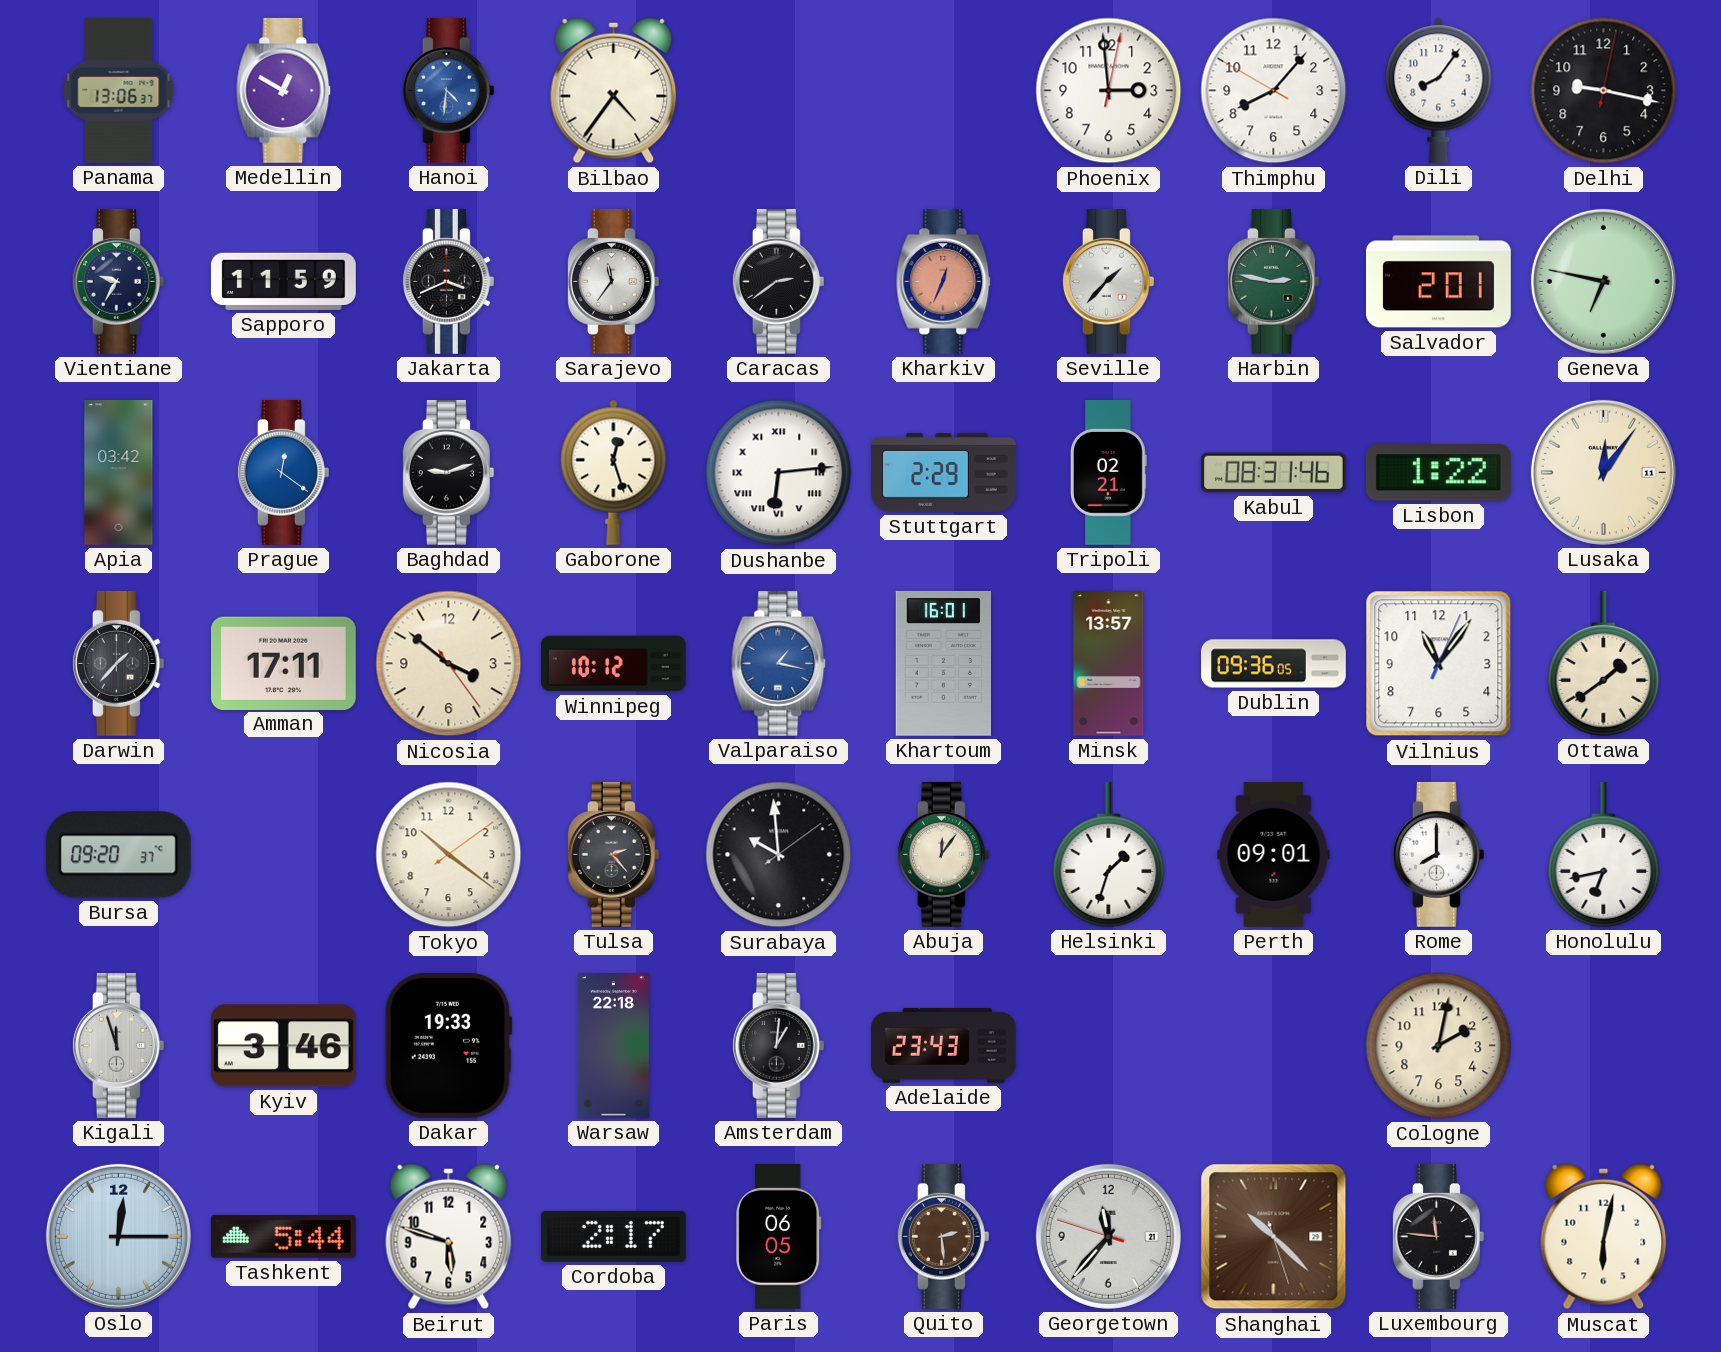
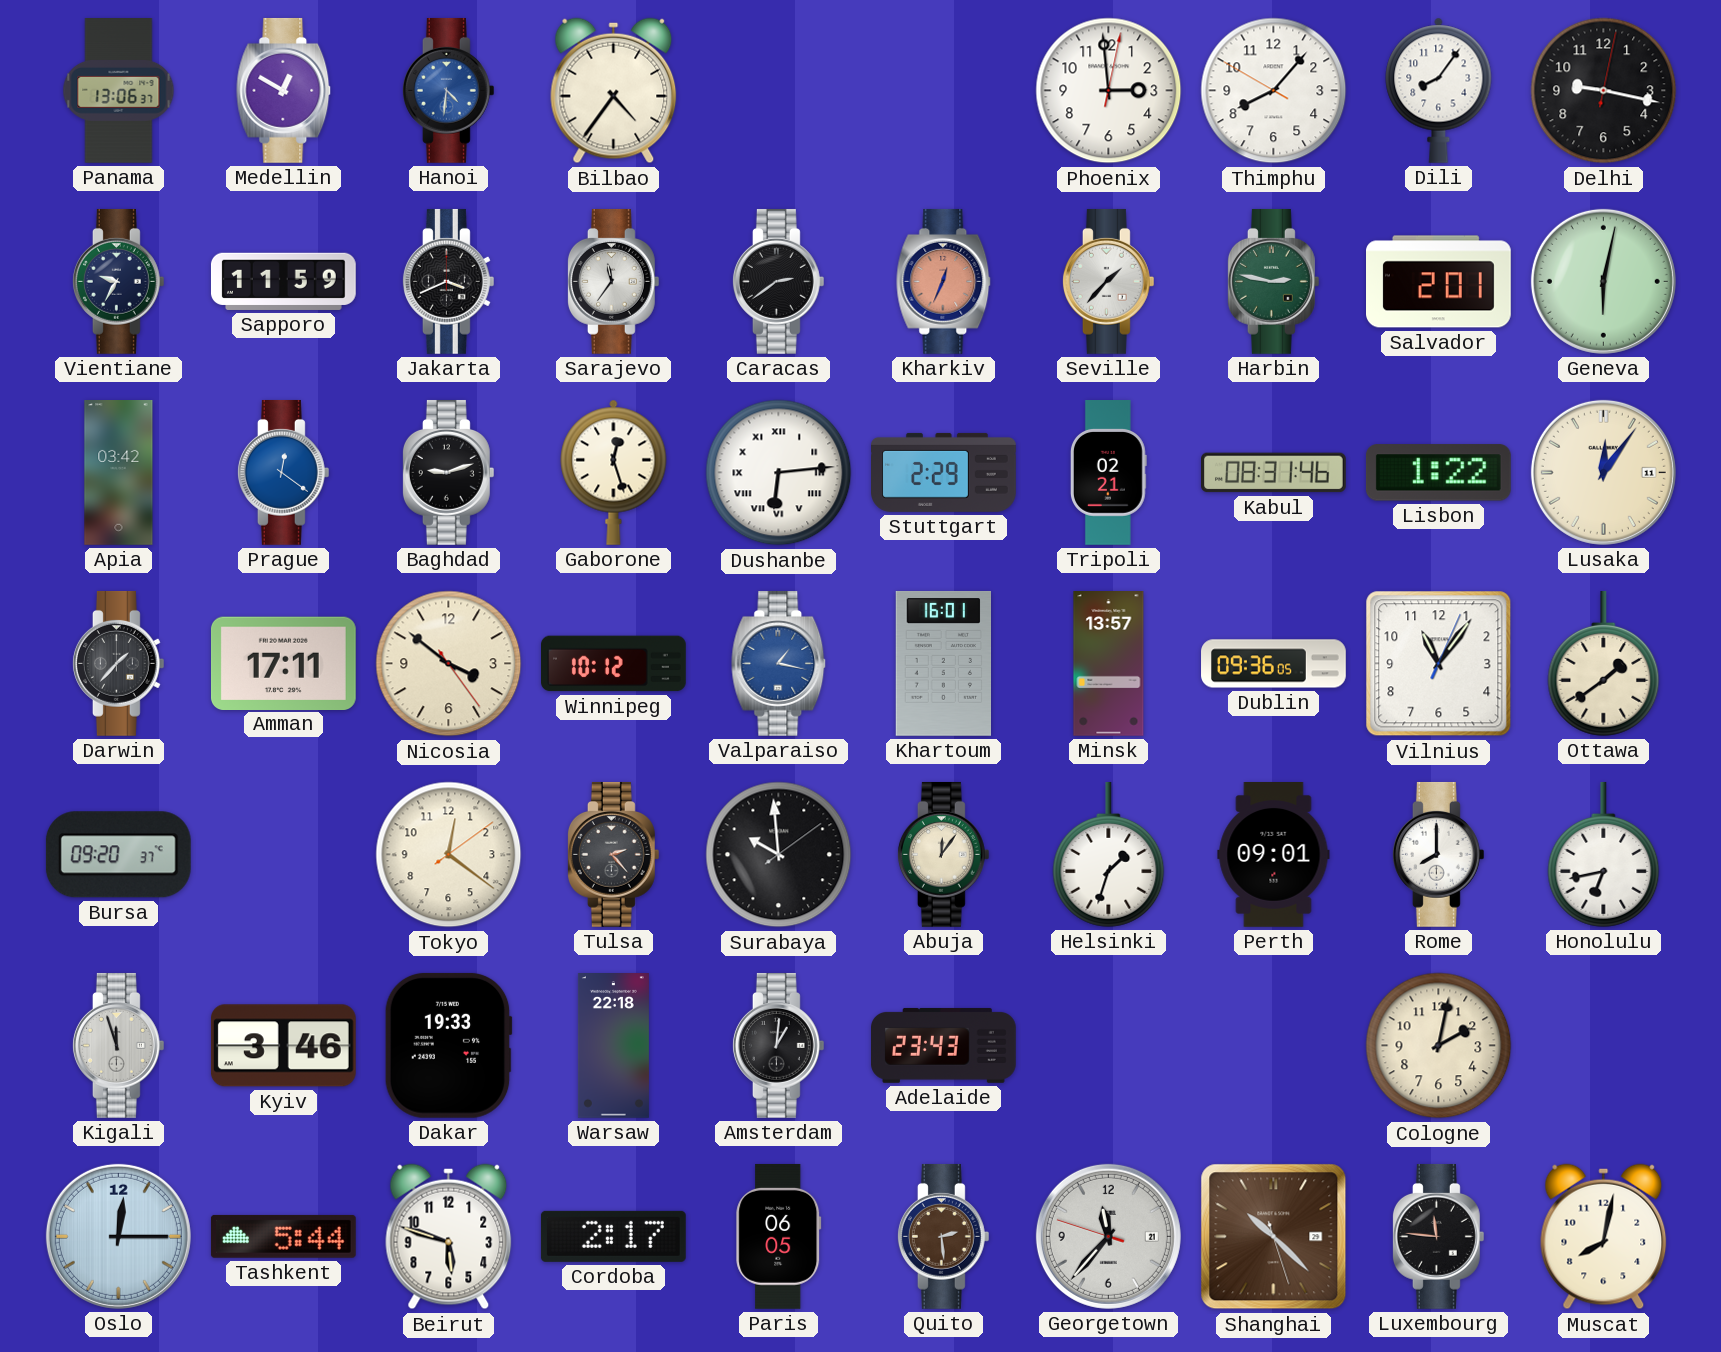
Geneva: 6:47 -> 6:02 (1603, 281)
Tokyo: 10:21 -> 12:21 (449, 855)
Muscat: 6:02 -> 8:02 (1604, 1237)
